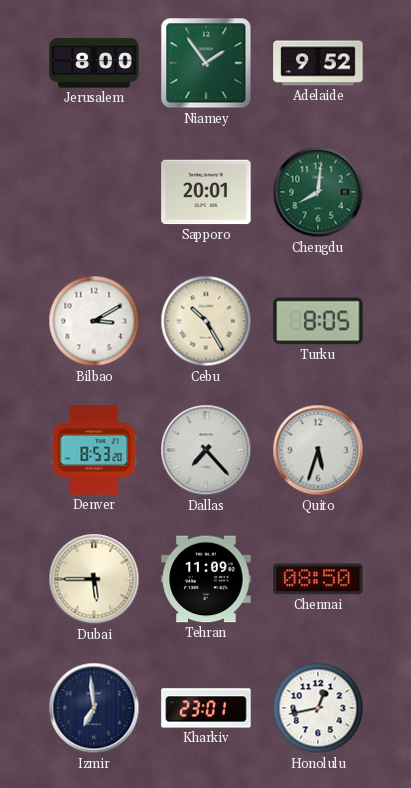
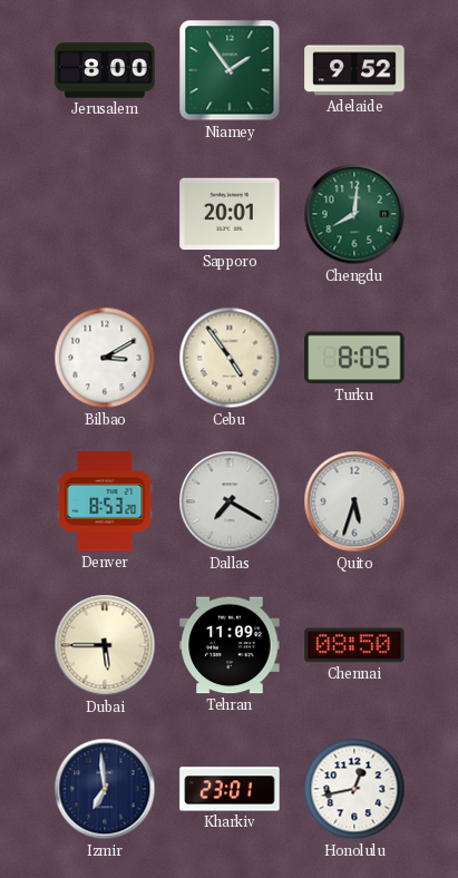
Cebu: 10:25 -> 4:54 (230, 358)
Dallas: 7:23 -> 7:20 (230, 501)
